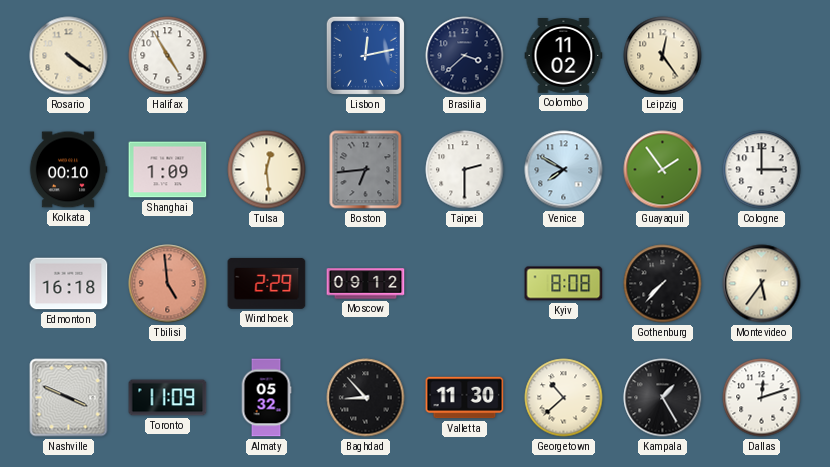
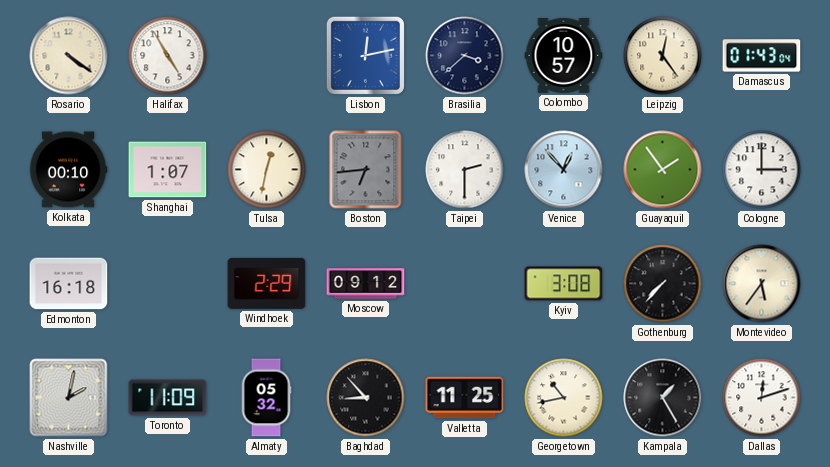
Colombo: 11:02 -> 10:57 (564, 56)
Damascus: none -> 01:43 (762, 56)
Shanghai: 1:09 -> 1:07 (168, 170)
Tulsa: 12:29 -> 12:32 (267, 170)
Venice: 7:50 -> 12:53 (564, 170)
Tbilisi: 4:59 -> none (168, 284)
Kyiv: 8:08 -> 3:08 (564, 284)
Nashville: 3:49 -> 2:02 (69, 398)
Valletta: 11:30 -> 11:25 (465, 398)
Georgetown: 10:38 -> 10:43 (564, 398)
